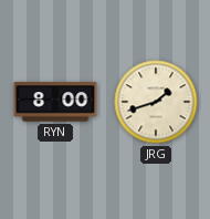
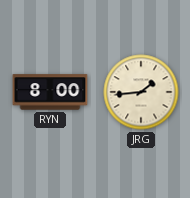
JRG: 1:42 -> 1:44 (141, 92)
